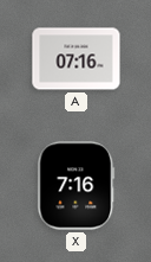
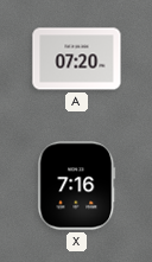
A: 07:16 -> 07:20 (77, 59)
